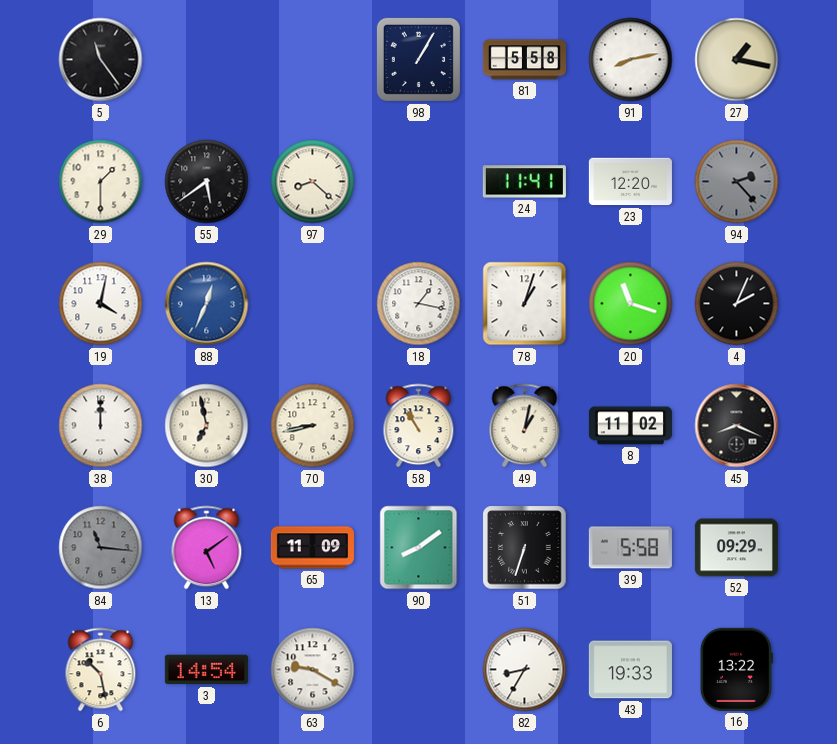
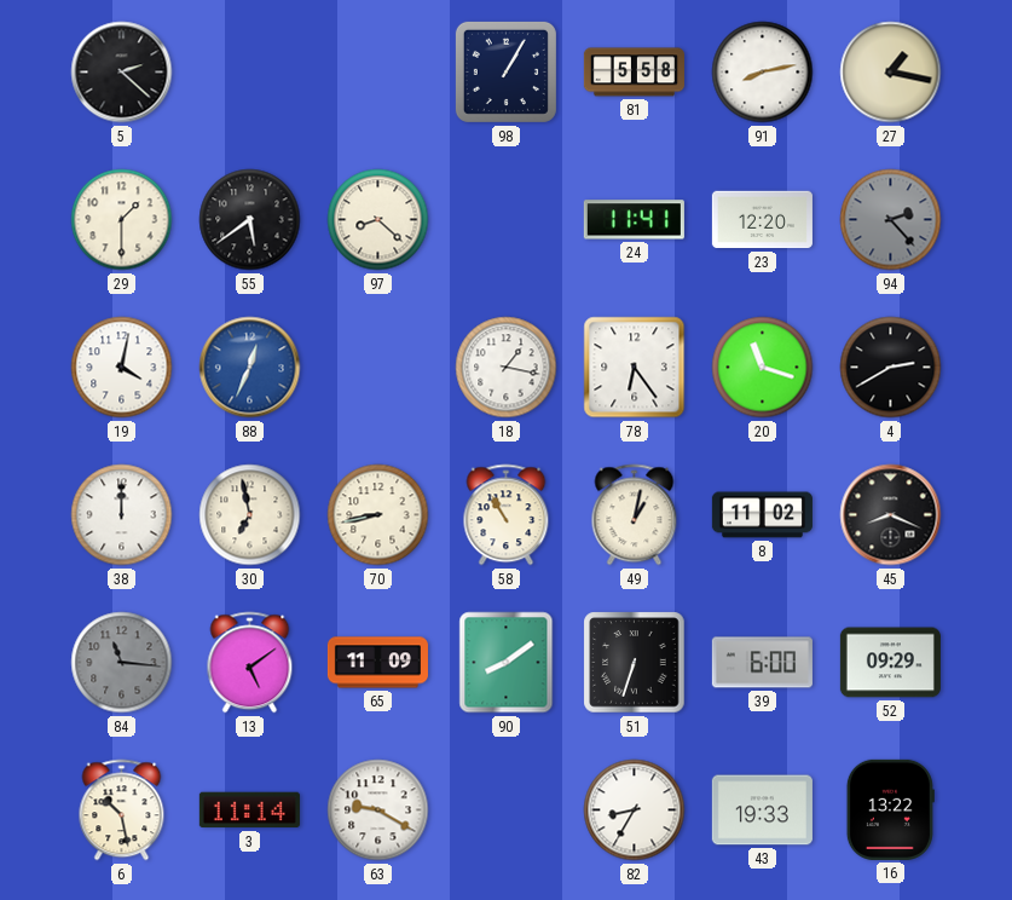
5: 11:24 -> 2:22 (122, 73)
78: 1:03 -> 6:24 (635, 368)
4: 2:04 -> 2:40 (891, 368)
39: 5:58 -> 6:00 (762, 663)
3: 14:54 -> 11:14 (249, 810)
